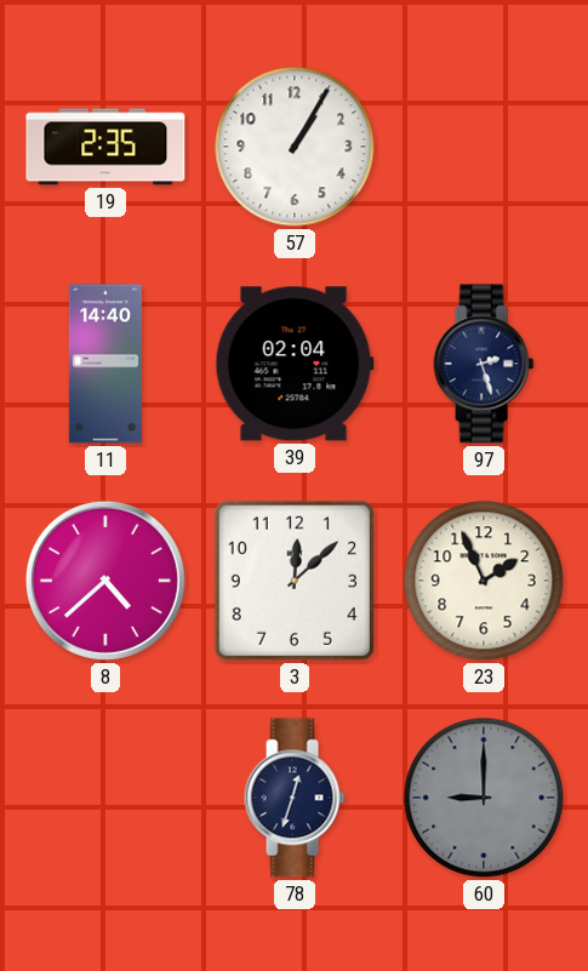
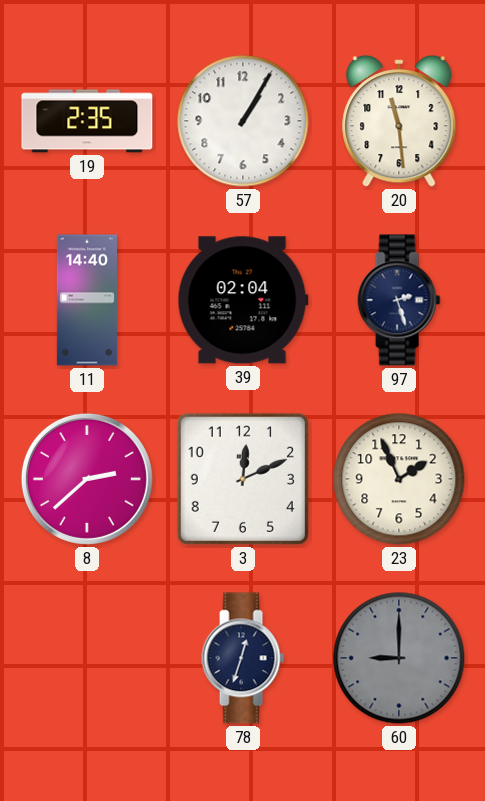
20: none -> 11:29 (399, 122)
8: 4:38 -> 2:38 (87, 479)
3: 12:08 -> 12:11 (243, 479)
